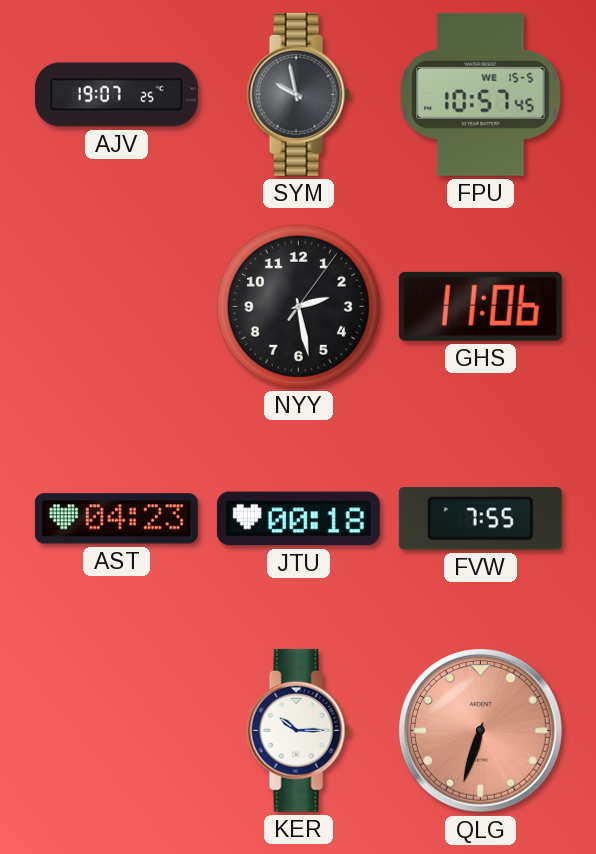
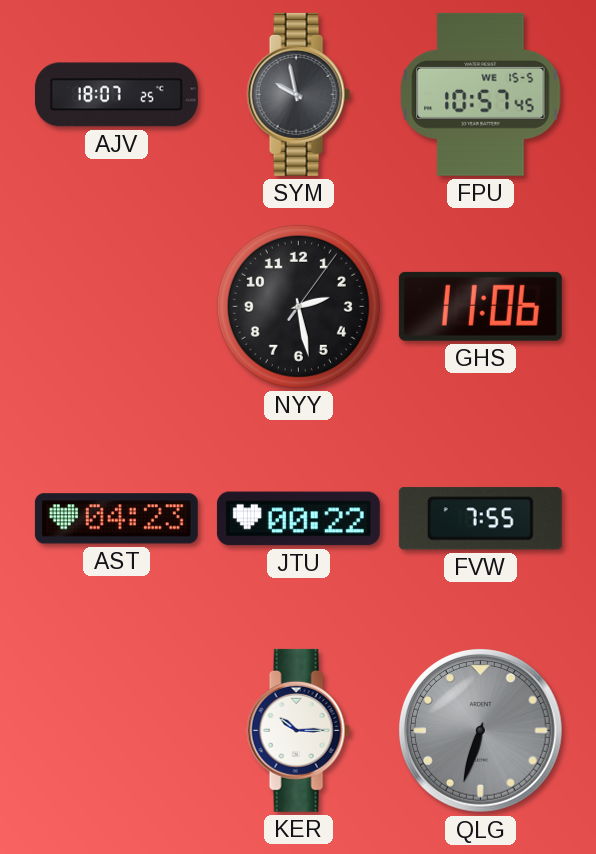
AJV: 19:07 -> 18:07 (116, 95)
JTU: 00:18 -> 00:22 (298, 519)
QLG dial: salmon -> grey (481, 731)
